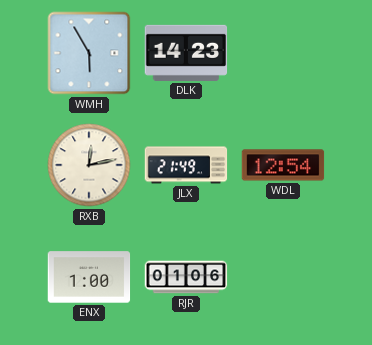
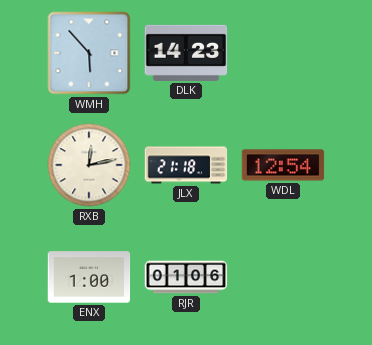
WMH: 5:55 -> 5:53 (89, 53)
JLX: 21:49 -> 21:18 (186, 165)
